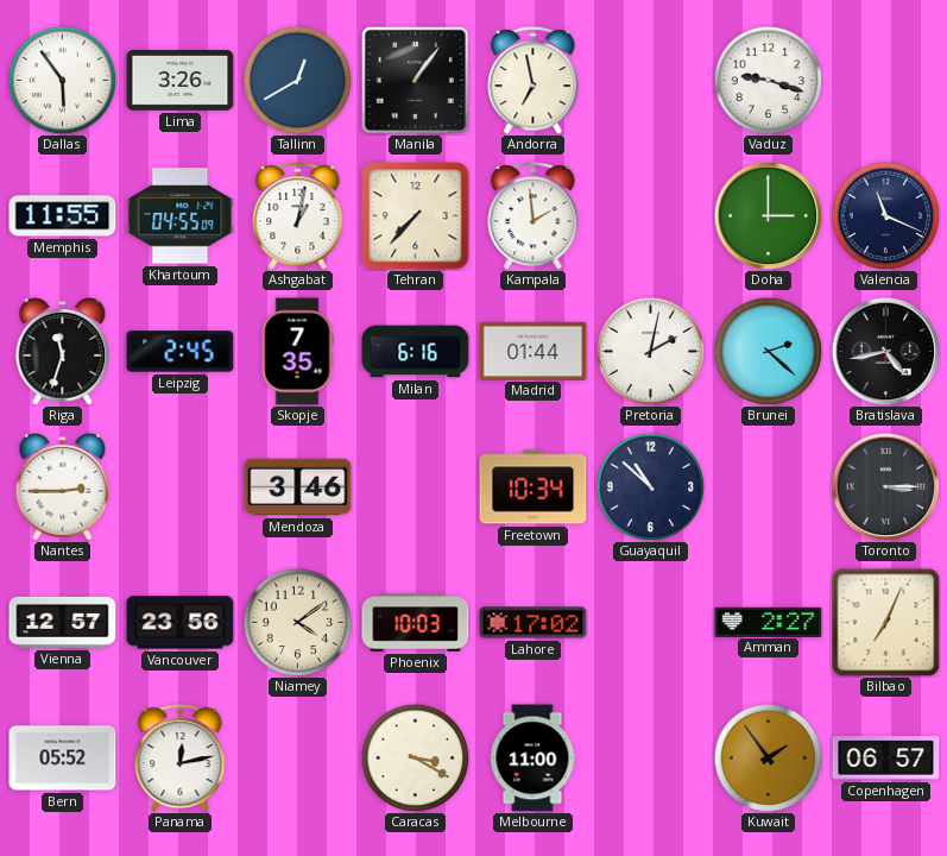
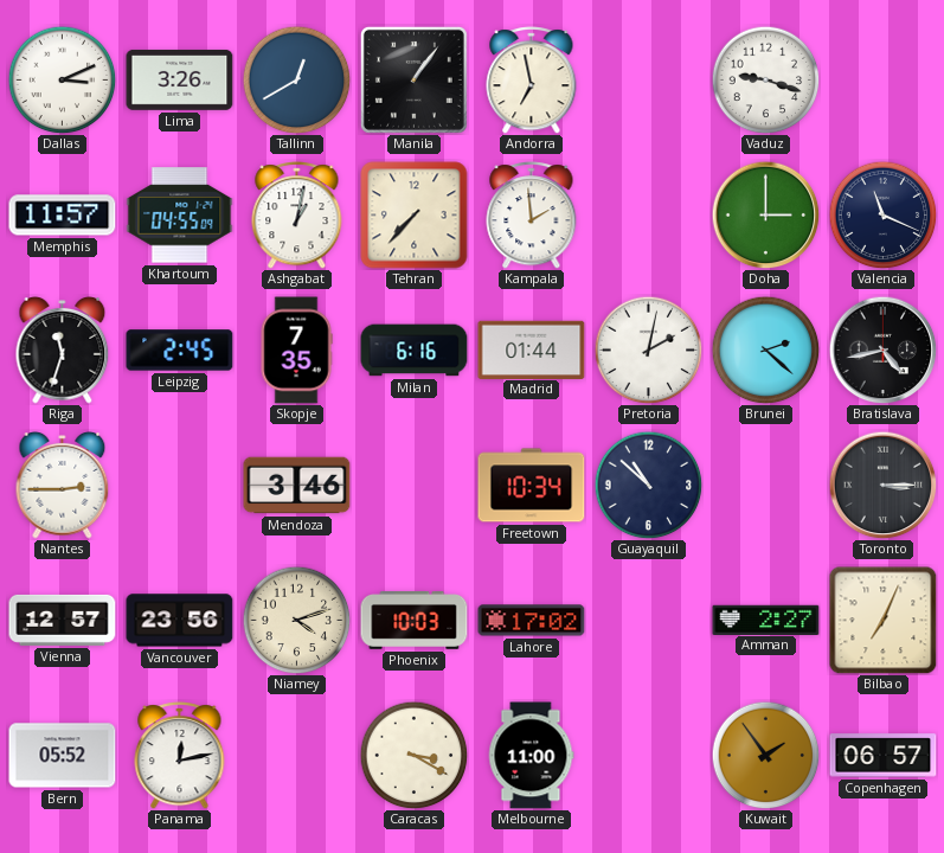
Dallas: 5:54 -> 3:11 (62, 79)
Memphis: 11:55 -> 11:57 (63, 216)
Niamey: 4:09 -> 4:12 (296, 620)
